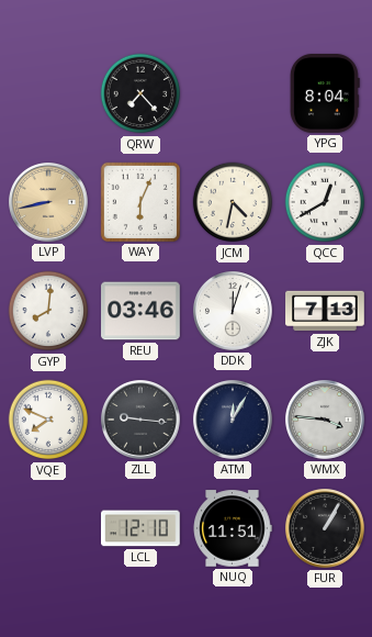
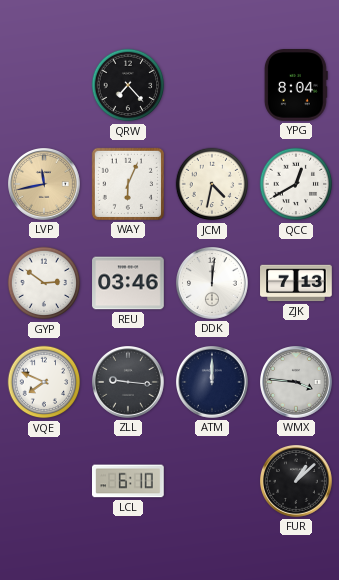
LVP: 8:43 -> 11:43 (45, 185)
GYP: 8:01 -> 2:51 (44, 283)
DDK: 12:03 -> 12:01 (213, 284)
ATM: 12:05 -> 12:00 (213, 383)
LCL: 12:10 -> 6:10 (129, 481)
NUQ: 11:51 -> none (233, 528)
FUR: 1:05 -> 1:08 (297, 482)
